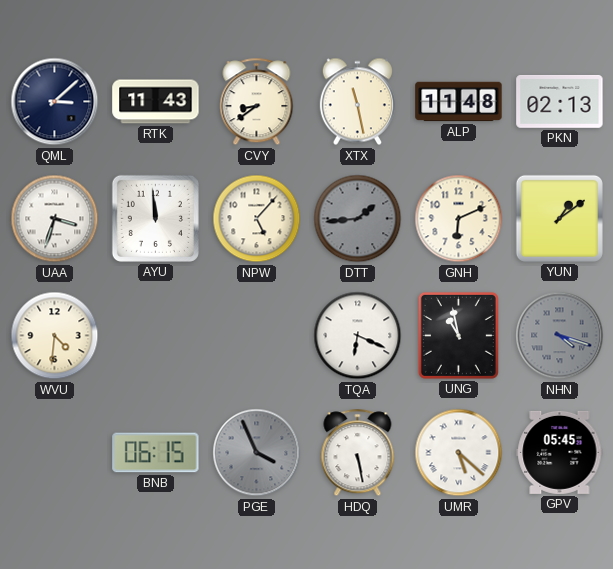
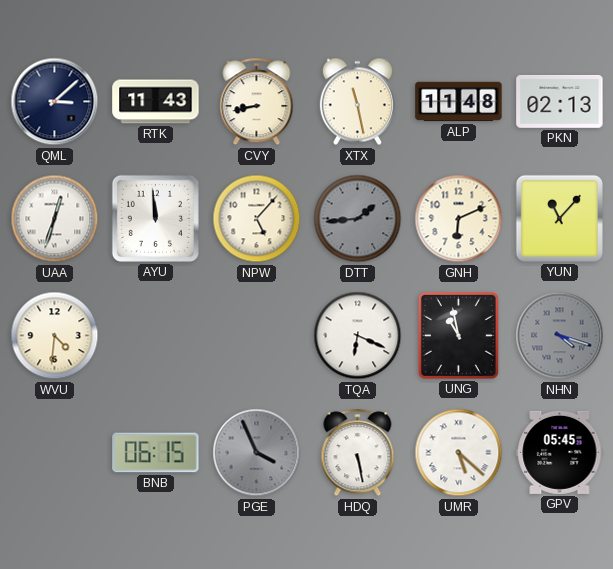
CVY: 8:39 -> 8:43 (257, 102)
UAA: 3:33 -> 12:33 (55, 219)
YUN: 1:09 -> 11:07 (559, 218)
